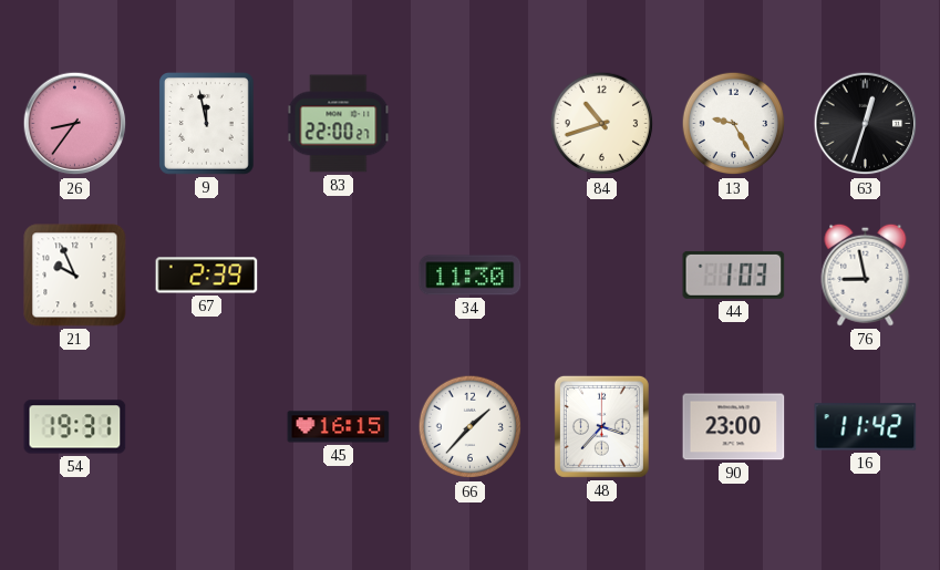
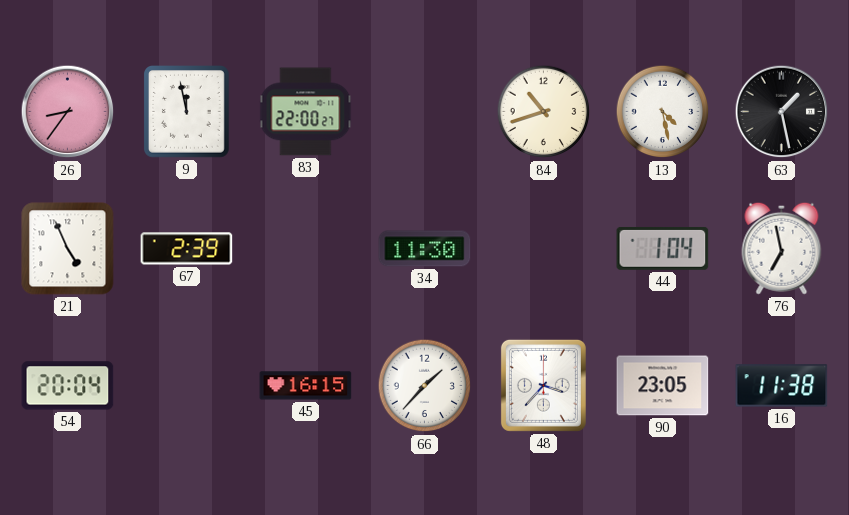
13: 9:25 -> 4:28 (663, 112)
63: 12:33 -> 1:28 (782, 112)
21: 9:56 -> 4:56 (68, 249)
44: 1:03 -> 1:04 (663, 248)
76: 8:58 -> 6:58 (782, 248)
54: 19:31 -> 20:04 (68, 386)
90: 23:00 -> 23:05 (663, 386)
16: 11:42 -> 11:38 (782, 386)
